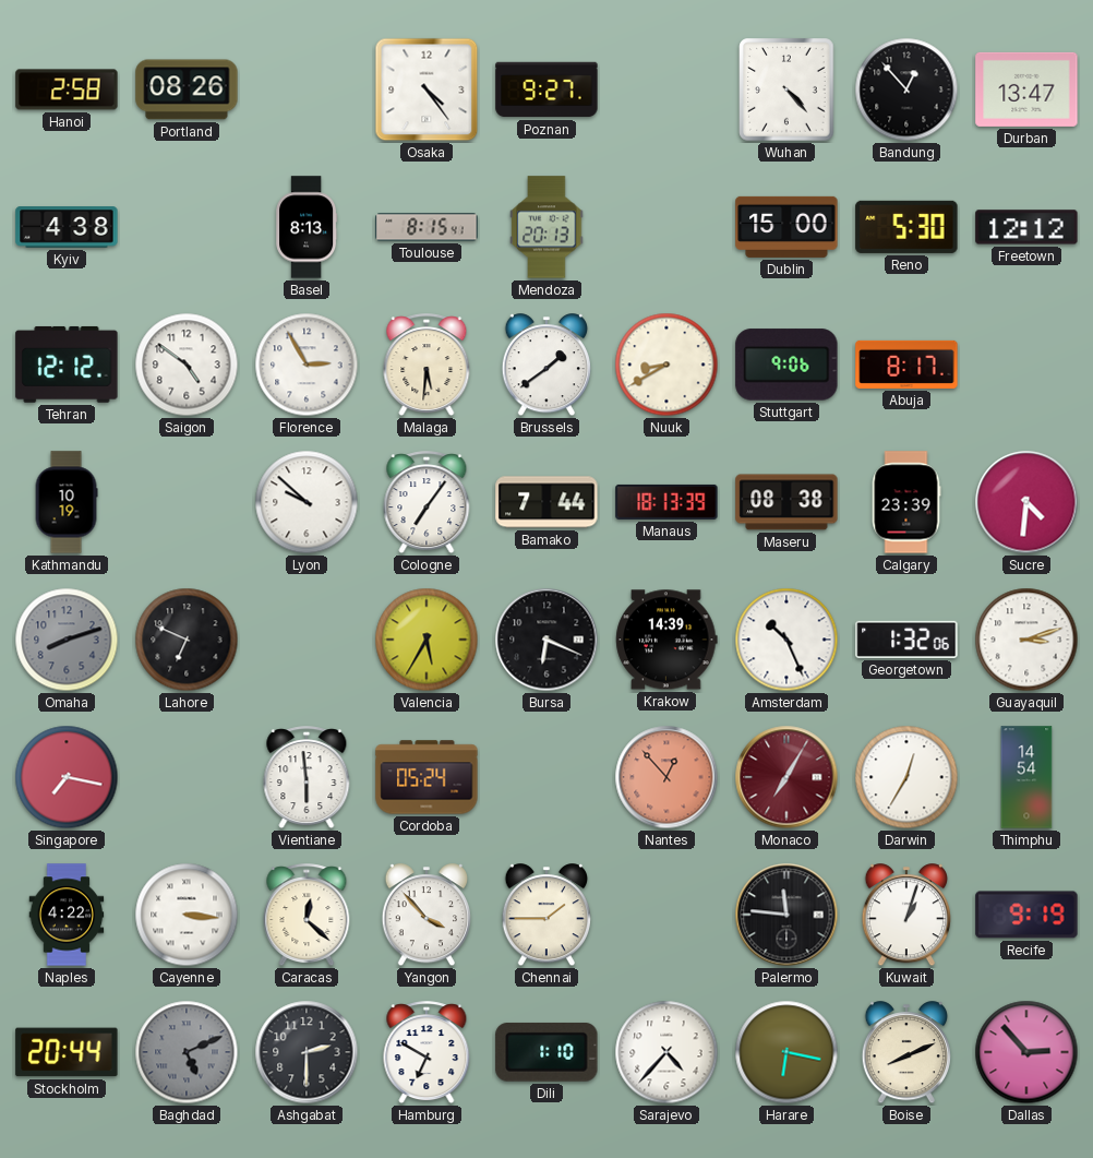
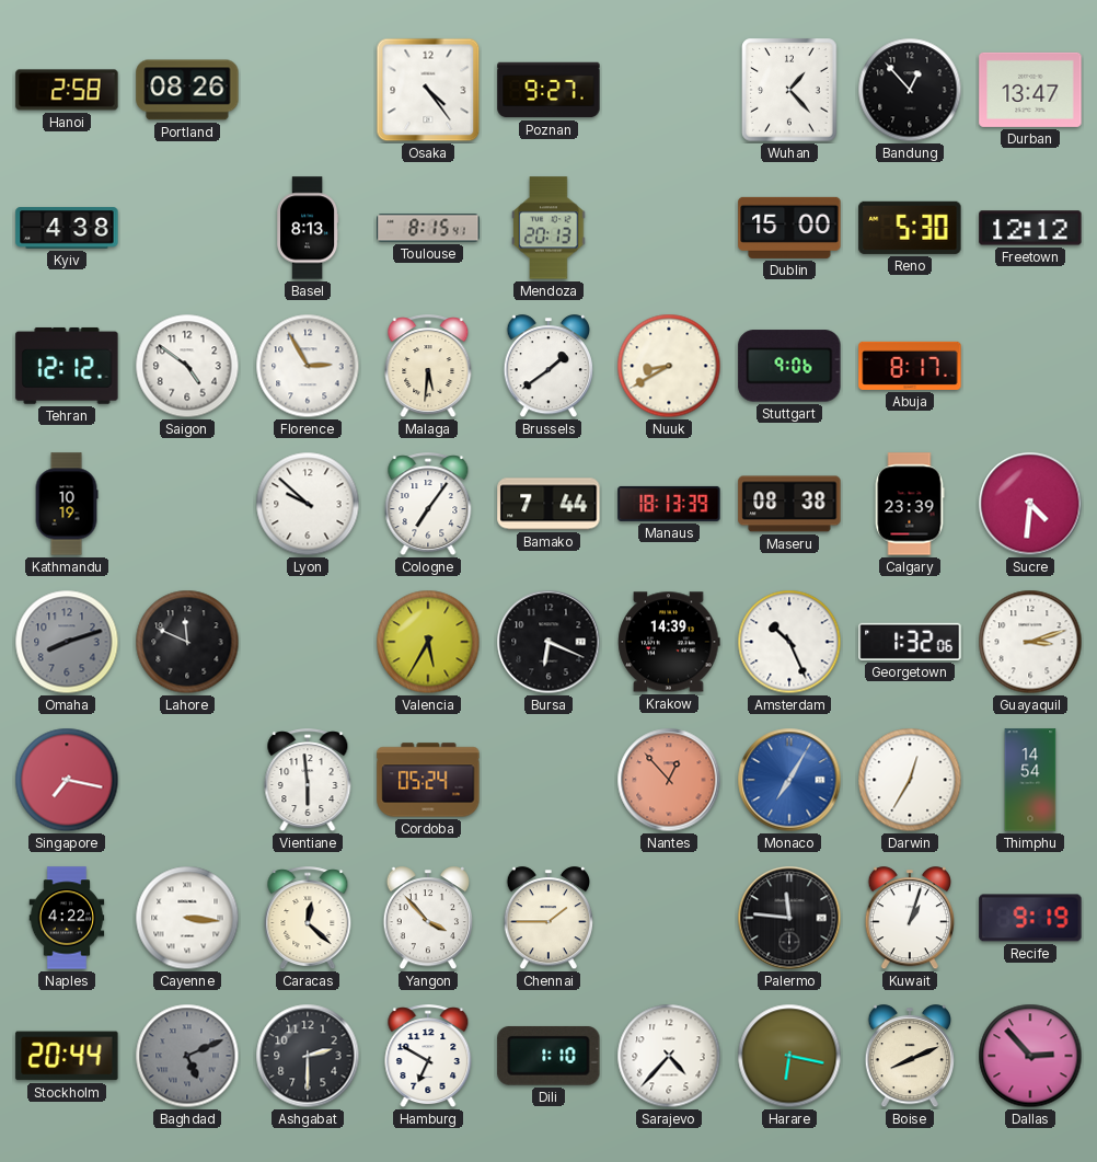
Wuhan: 4:23 -> 1:23 (789, 90)
Lahore: 6:49 -> 11:49 (187, 642)
Monaco dial: burgundy -> blue (789, 780)
